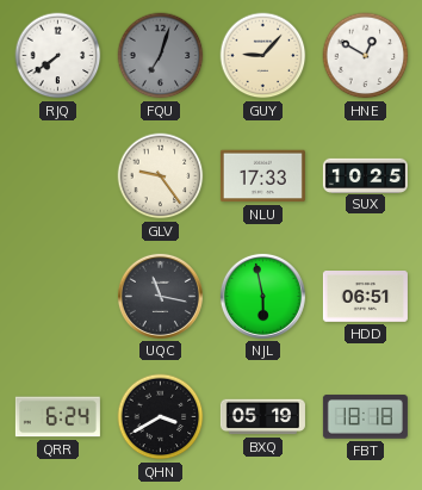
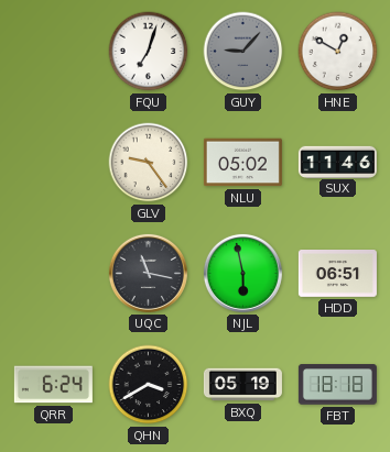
RJQ: 7:39 -> none (58, 56)
FQU dial: grey -> white (149, 52)
GUY dial: cream -> grey (243, 52)
NLU: 17:33 -> 05:02 (242, 163)
SUX: 10:25 -> 11:46 (337, 162)
